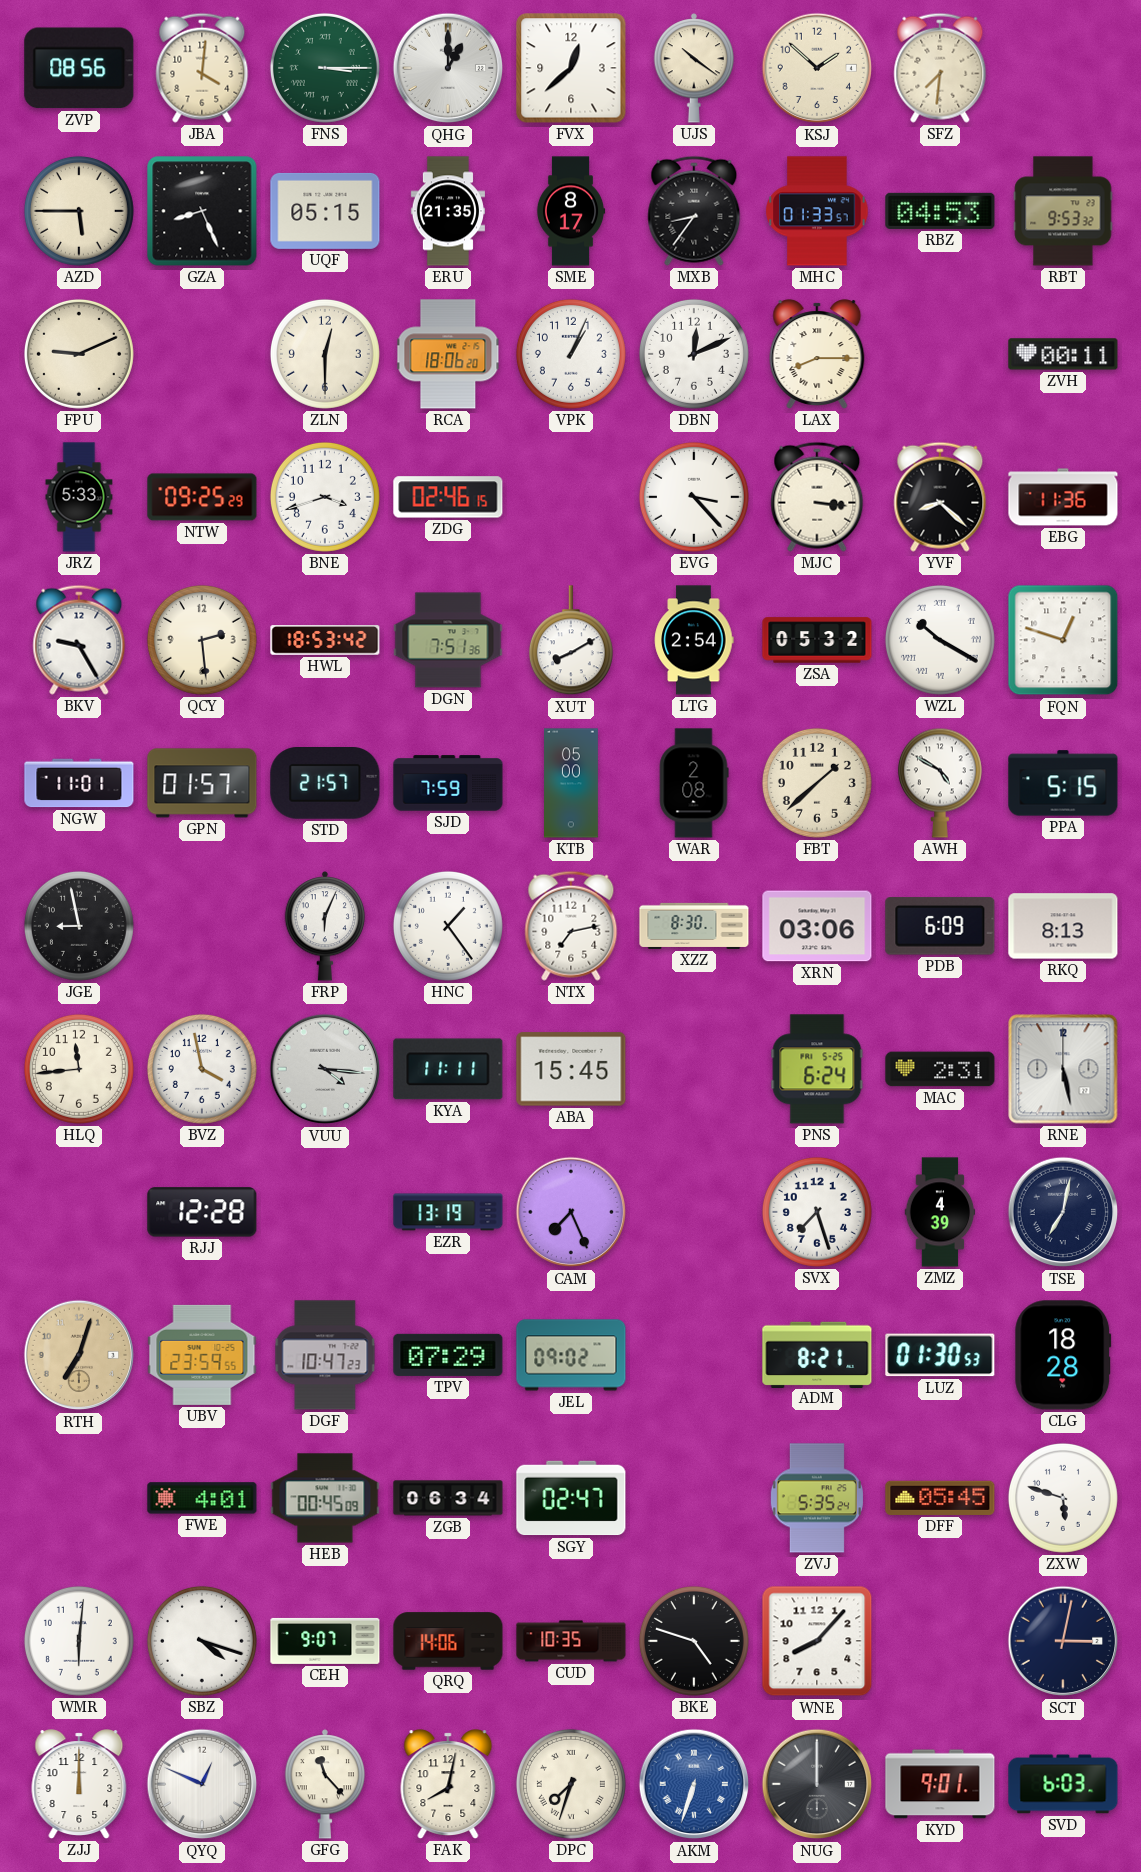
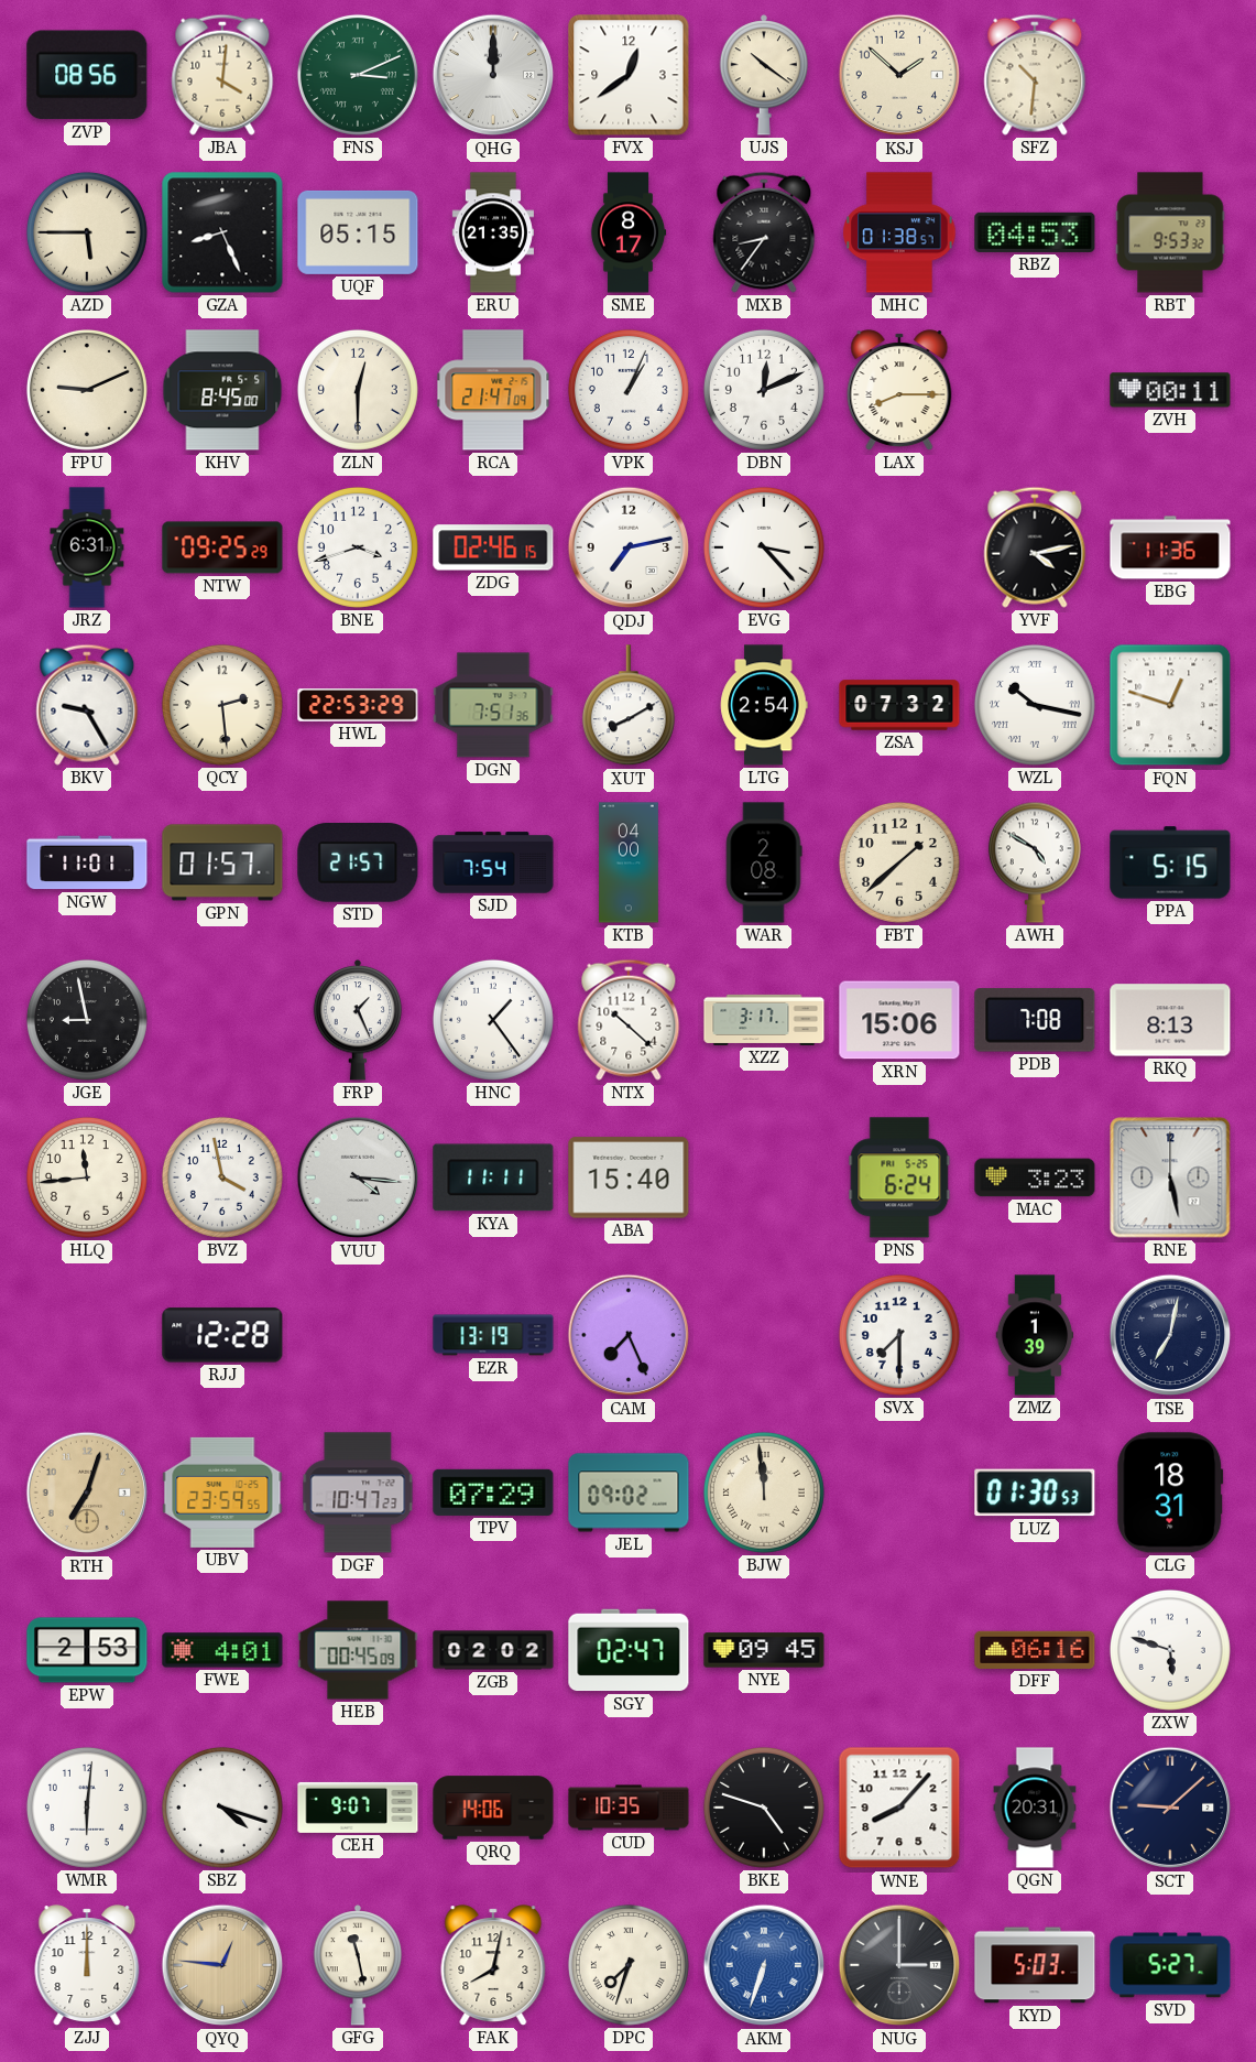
FNS: 3:15 -> 3:11 (358, 75)
QHG: 1:00 -> 12:00 (493, 75)
FVX: 12:38 -> 12:39 (629, 75)
SFZ: 7:31 -> 10:31 (1035, 75)
MHC: 01:33 -> 01:38 (899, 232)
KHV: none -> 8:45 (222, 390)
RCA: 18:06 -> 21:47 (493, 390)
JRZ: 5:33 -> 6:31 (87, 547)
QDJ: none -> 7:13 (629, 547)
MJC: 3:16 -> none (817, 497)
YVF: 8:22 -> 4:13 (1035, 547)
HWL: 18:53 -> 22:53 (358, 705)
ZSA: 05:32 -> 07:32 (899, 705)
WZL: 10:20 -> 10:17 (1035, 705)
SJD: 7:59 -> 7:54 (493, 862)
KTB: 05:00 -> 04:00 (630, 862)
FRP: 6:04 -> 1:26 (358, 1020)
NTX: 7:13 -> 10:22 (629, 1020)
XZZ: 8:30 -> 3:17 (764, 1020)
XRN: 03:06 -> 15:06 (899, 1020)
PDB: 6:09 -> 7:08 (1035, 1020)
ABA: 15:45 -> 15:40 (629, 1177)
MAC: 2:31 -> 3:23 (1035, 1177)
SVX: 7:27 -> 7:30 (899, 1335)
ZMZ: 4:39 -> 1:39 (1035, 1335)
BJW: none -> 11:59 (764, 1493)
ADM: 8:21 -> none (817, 1354)
CLG: 18:28 -> 18:31 (1170, 1493)
EPW: none -> 2:53 (87, 1650)
ZGB: 06:34 -> 02:02 (493, 1650)
NYE: none -> 09:45 (764, 1650)
ZVJ: 5:35 -> none (817, 1498)
DFF: 05:45 -> 06:16 (1035, 1650)
QGN: none -> 20:31 (1035, 1808)
SCT: 3:02 -> 9:08 (1170, 1808)
QYQ: 12:49 -> 12:46 (222, 1965)
QYQ dial: white -> champagne (222, 1965)
GFG: 11:23 -> 11:28 (358, 1965)
NUG: 12:00 -> 3:00 (899, 1965)
KYD: 9:01 -> 5:03 (1035, 1965)
SVD: 6:03 -> 5:27 (1170, 1965)
